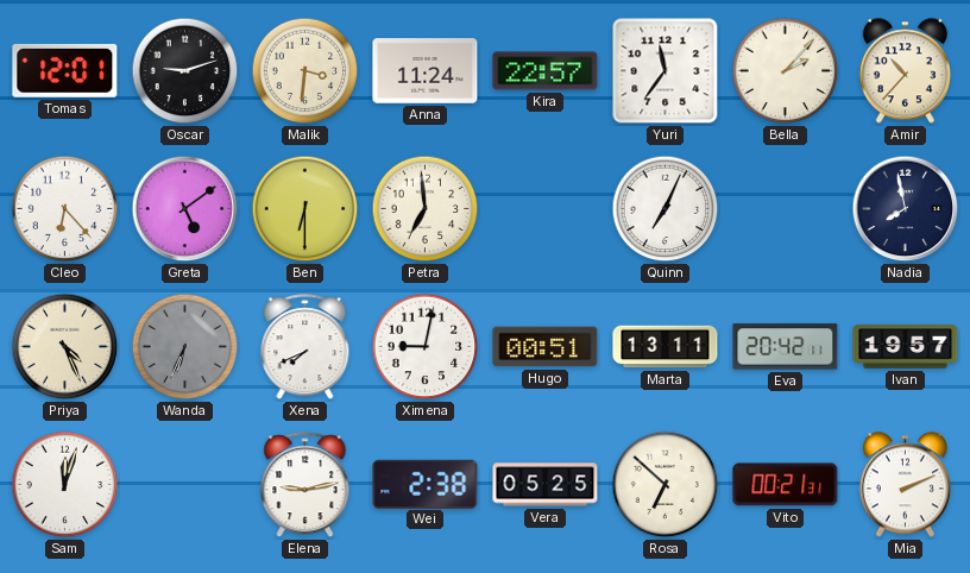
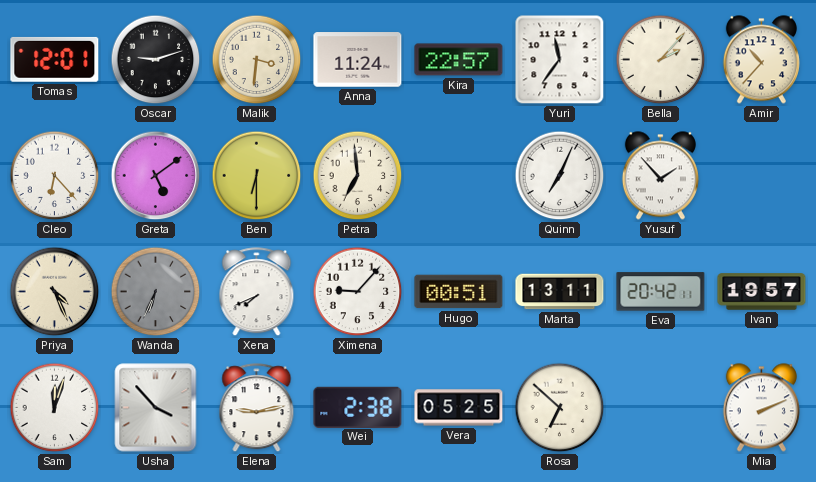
Yusuf: none -> 1:53 (660, 176)
Nadia: 7:58 -> none (906, 209)
Ximena: 9:02 -> 9:07 (358, 292)
Usha: none -> 3:53 (156, 408)
Vito: 00:21 -> none (786, 485)
